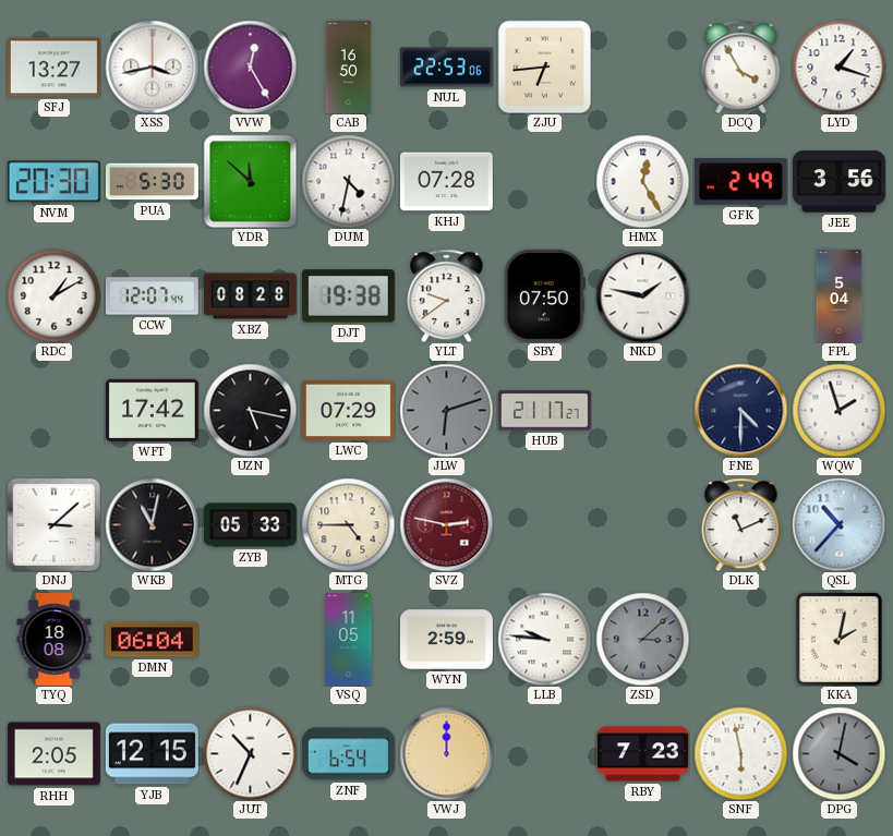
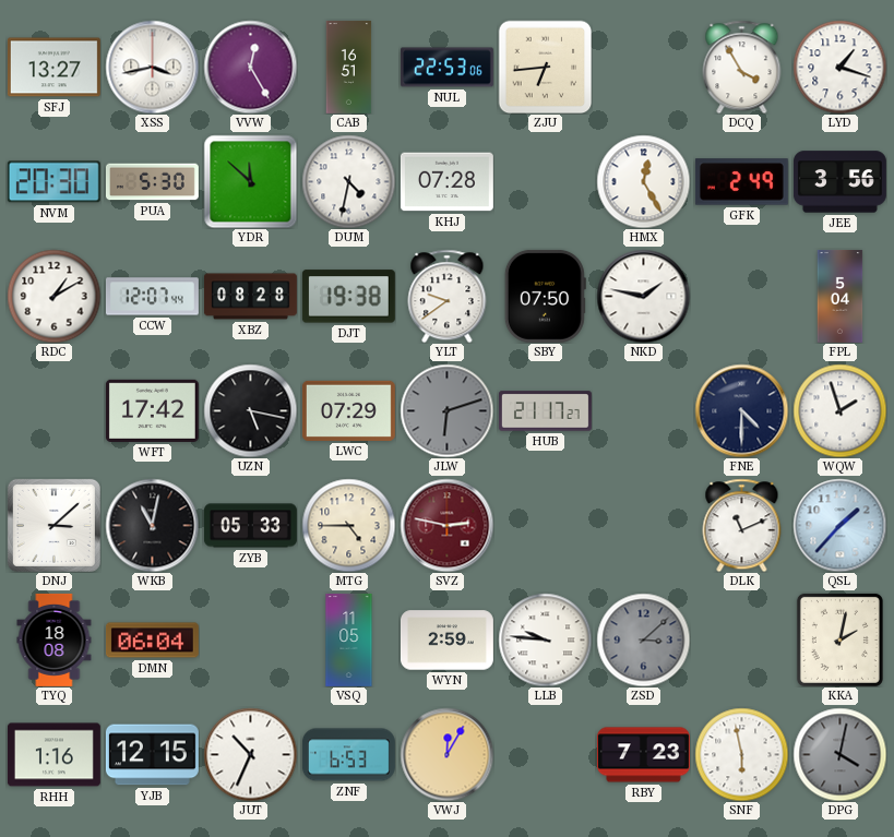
CAB: 16:50 -> 16:51 (349, 67)
QSL: 10:37 -> 1:37 (839, 525)
RHH: 2:05 -> 1:16 (53, 755)
ZNF: 6:54 -> 6:53 (348, 755)
VWJ: 12:00 -> 12:05 (446, 754)
